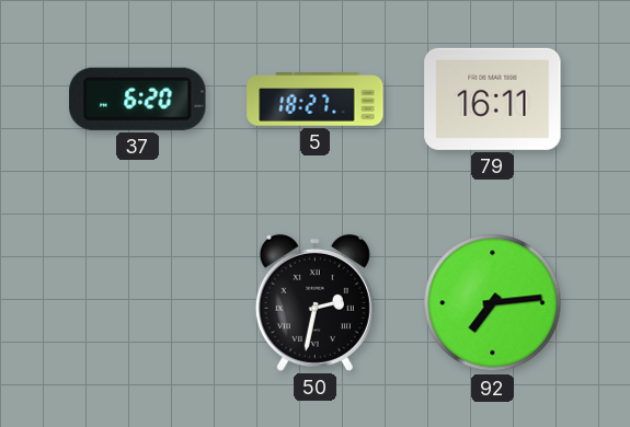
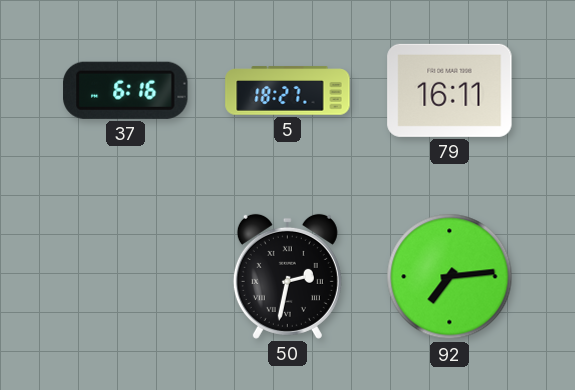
37: 6:20 -> 6:16 (126, 90)
